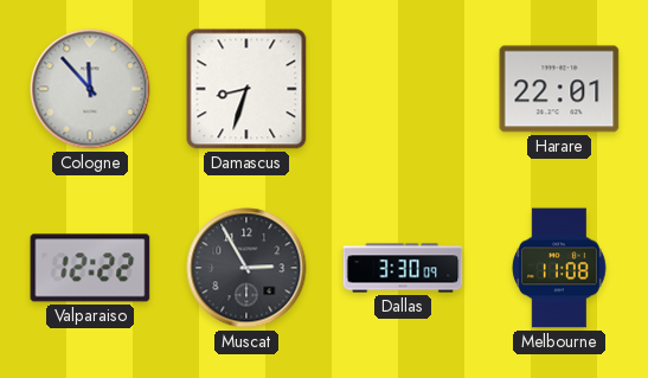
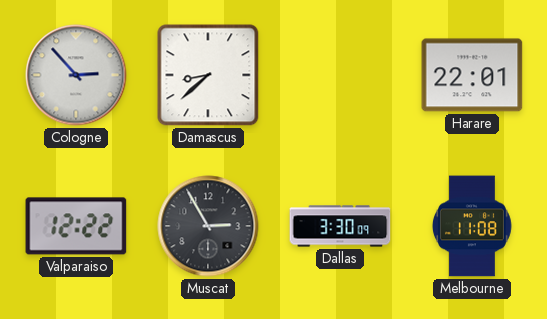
Cologne: 11:53 -> 2:53 (76, 75)
Damascus: 8:33 -> 8:38 (208, 75)
